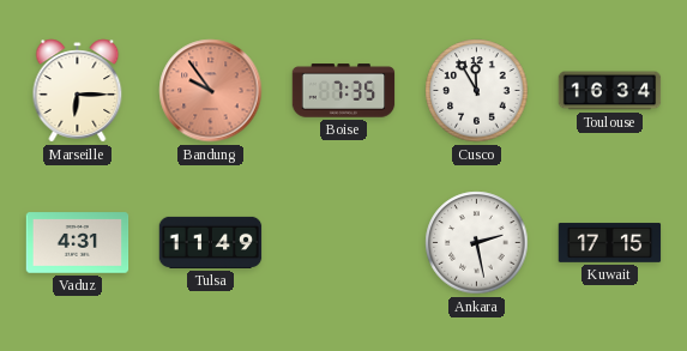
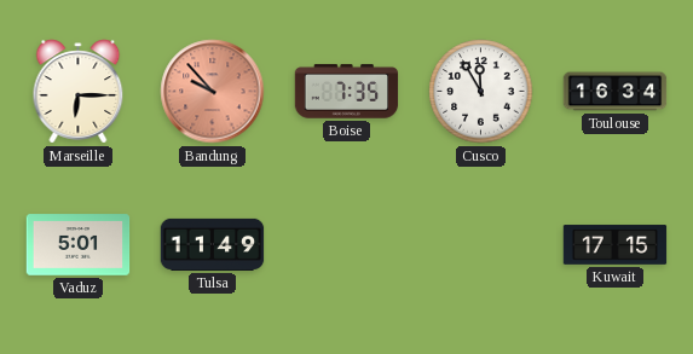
Bandung: 9:54 -> 9:53 (213, 92)
Vaduz: 4:31 -> 5:01 (79, 245)
Ankara: 2:28 -> none (477, 243)
